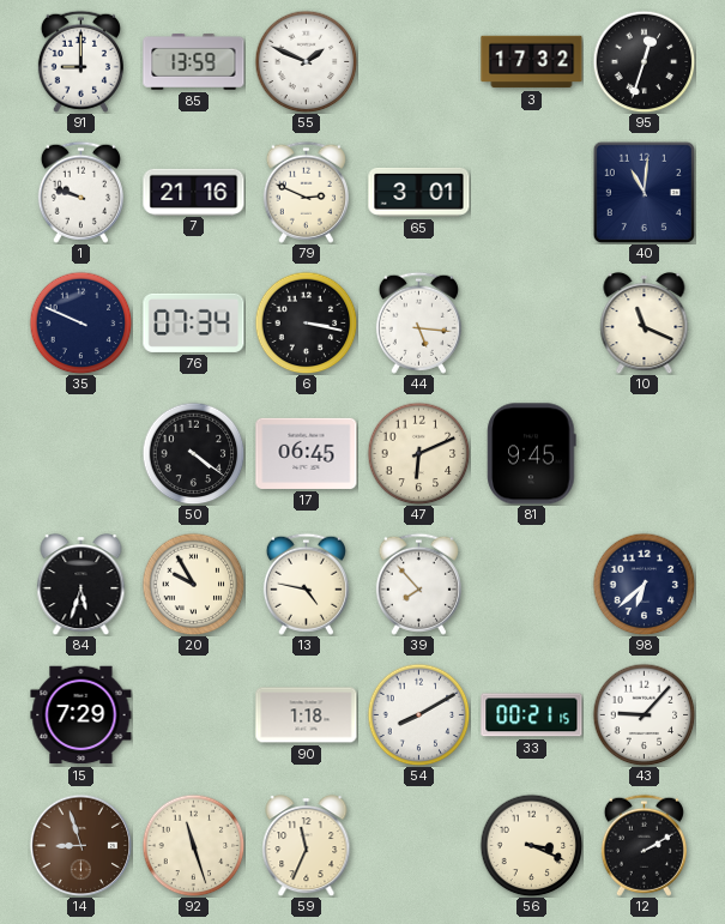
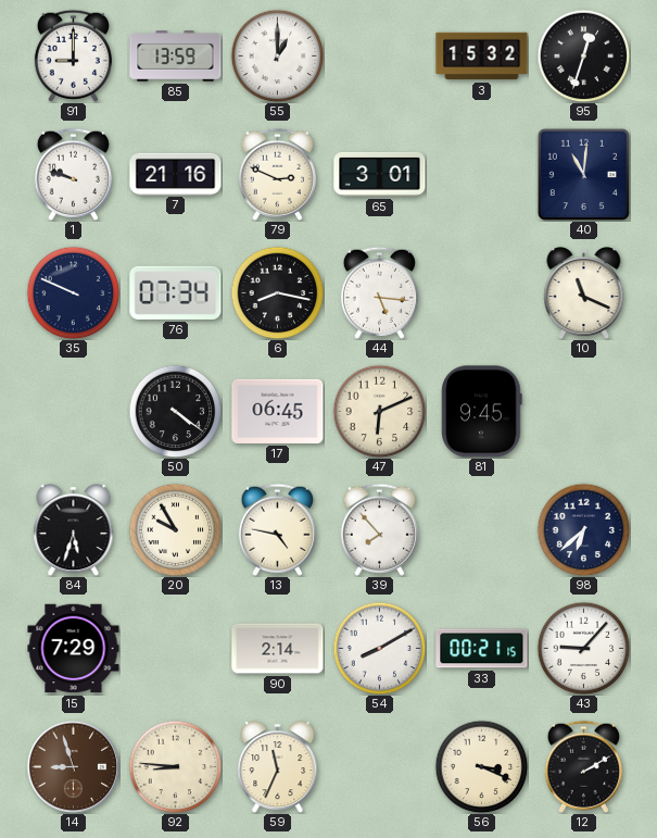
55: 1:49 -> 1:00 (277, 55)
3: 17:32 -> 15:32 (482, 57)
6: 3:17 -> 8:17 (277, 292)
90: 1:18 -> 2:14 (278, 649)
92: 11:27 -> 8:46 (175, 766)
